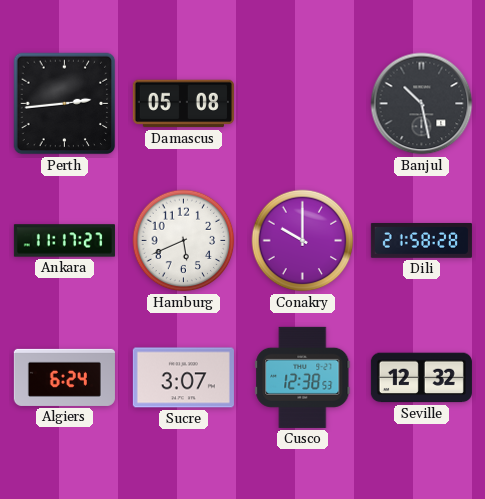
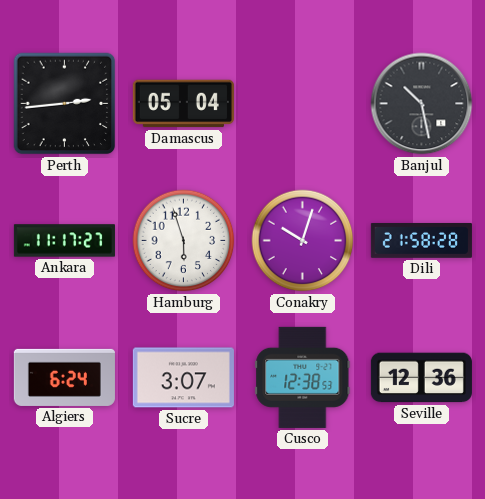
Damascus: 05:08 -> 05:04 (183, 104)
Hamburg: 5:41 -> 5:57 (184, 241)
Conakry: 10:00 -> 10:03 (303, 241)
Seville: 12:32 -> 12:36 (421, 378)
